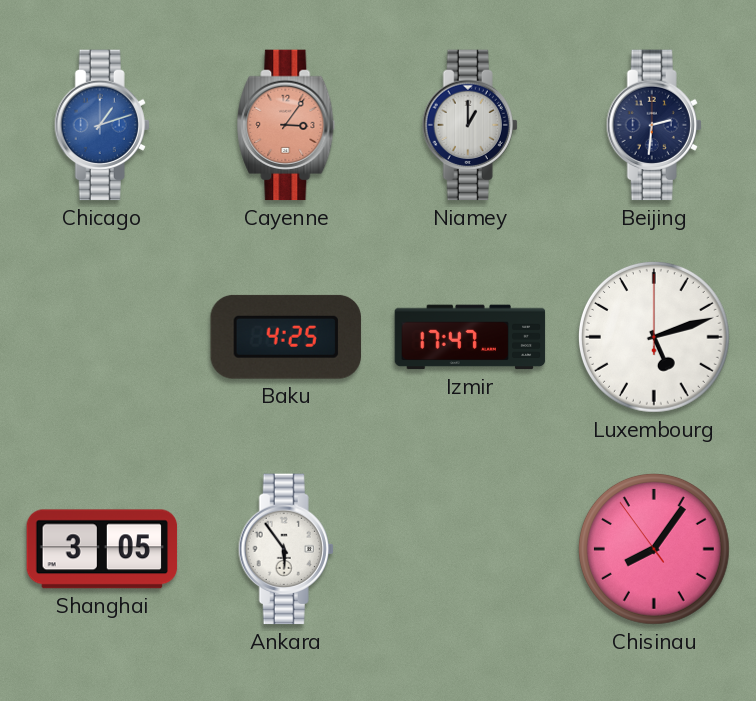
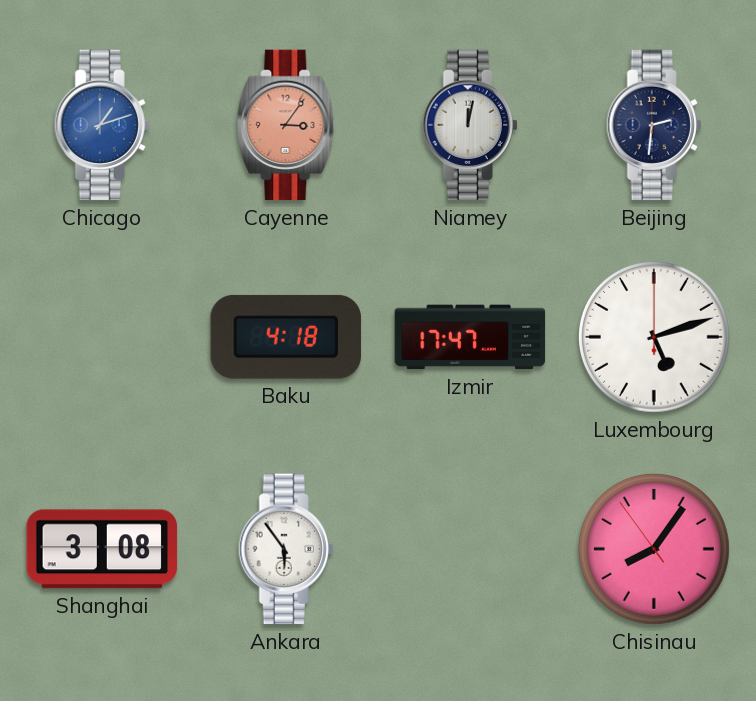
Niamey: 1:00 -> 12:02 (470, 125)
Baku: 4:25 -> 4:18 (286, 337)
Shanghai: 3:05 -> 3:08 (102, 549)
